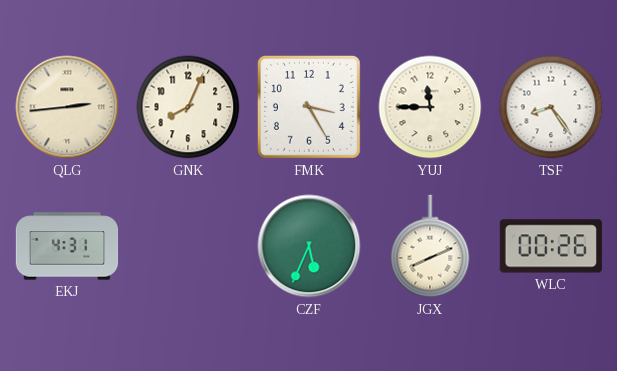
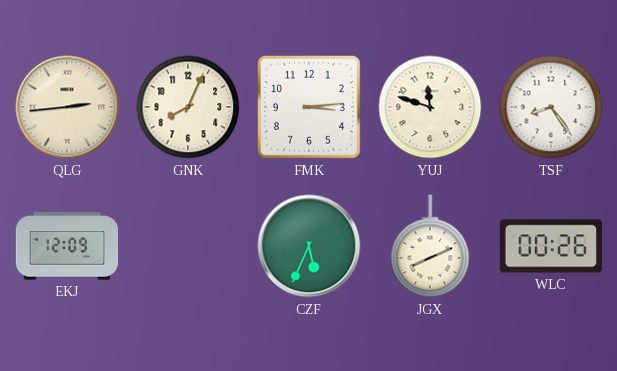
FMK: 3:25 -> 3:14 (309, 107)
YUJ: 11:45 -> 11:48 (430, 107)
EKJ: 4:31 -> 12:09 (67, 246)
